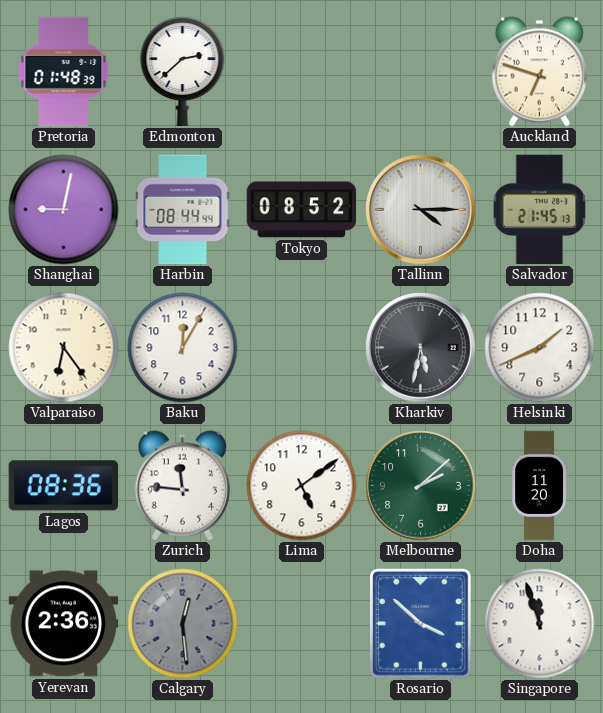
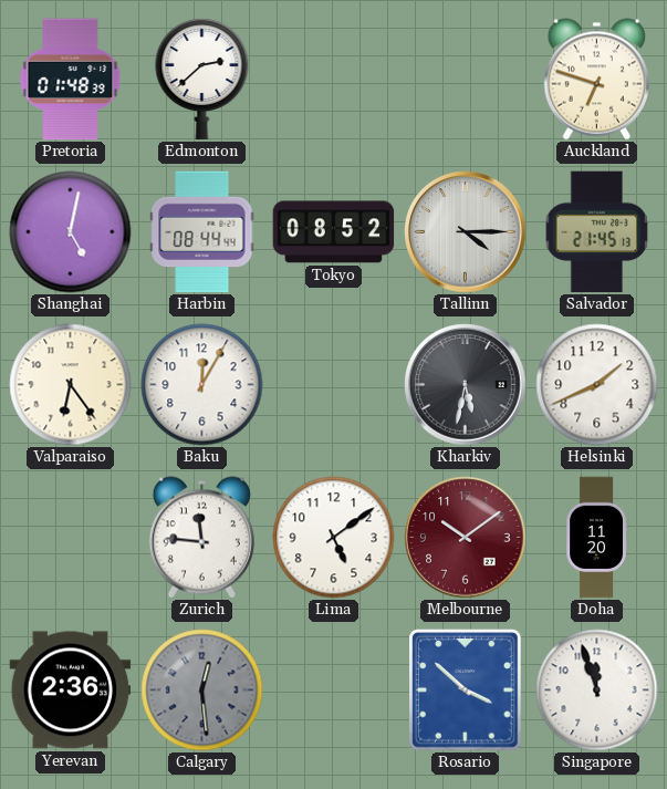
Shanghai: 9:02 -> 5:02 (71, 232)
Lagos: 08:36 -> none (64, 486)
Melbourne: 2:08 -> 10:09 (466, 538)
Melbourne dial: green -> burgundy (466, 538)
